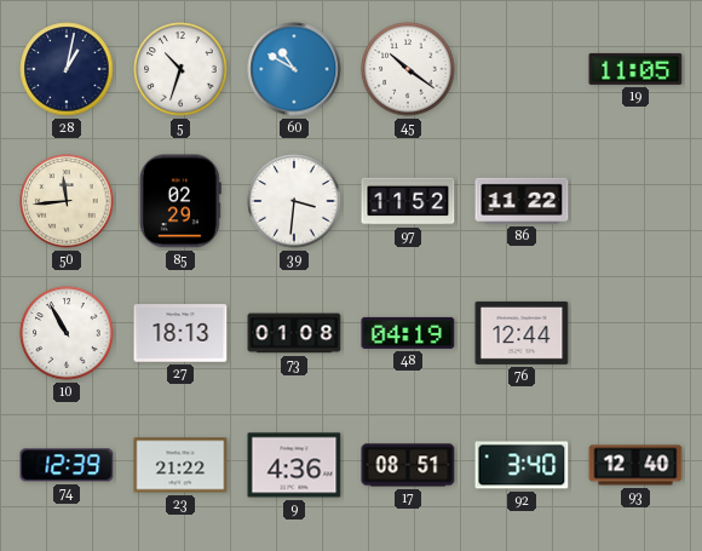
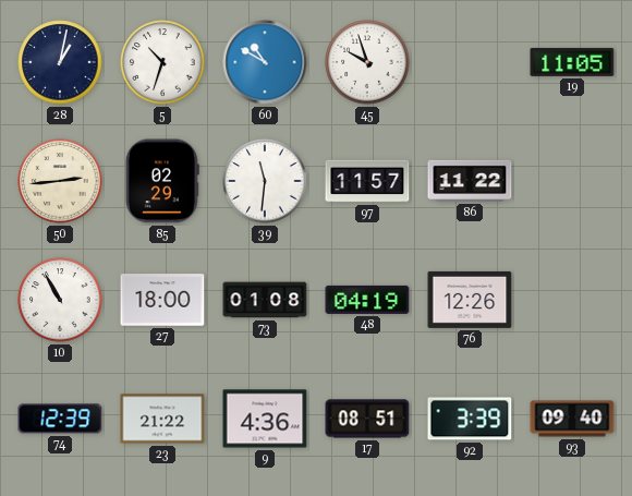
45: 10:21 -> 9:57 (367, 62)
50: 11:44 -> 2:44 (60, 181)
39: 3:31 -> 11:31 (265, 181)
97: 11:52 -> 11:57 (367, 181)
27: 18:13 -> 18:00 (162, 300)
76: 12:44 -> 12:26 (470, 300)
92: 3:40 -> 3:39 (470, 419)
93: 12:40 -> 09:40 (572, 419)
